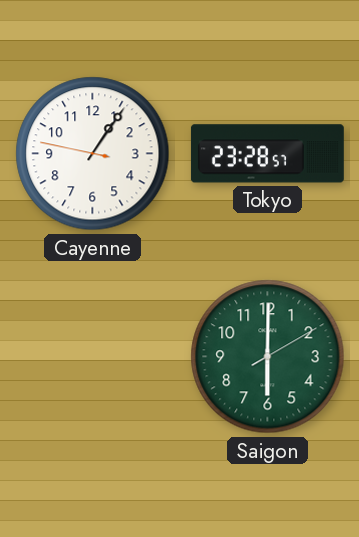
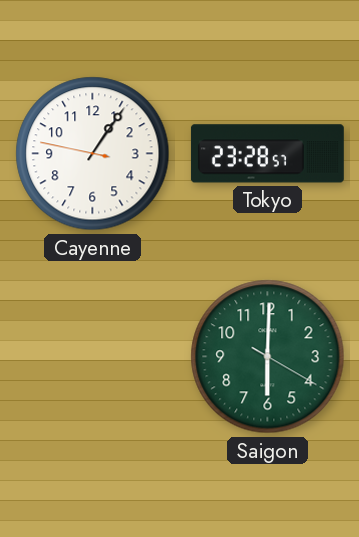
Saigon: 6:00:10 -> 6:00:20 (268, 357)
